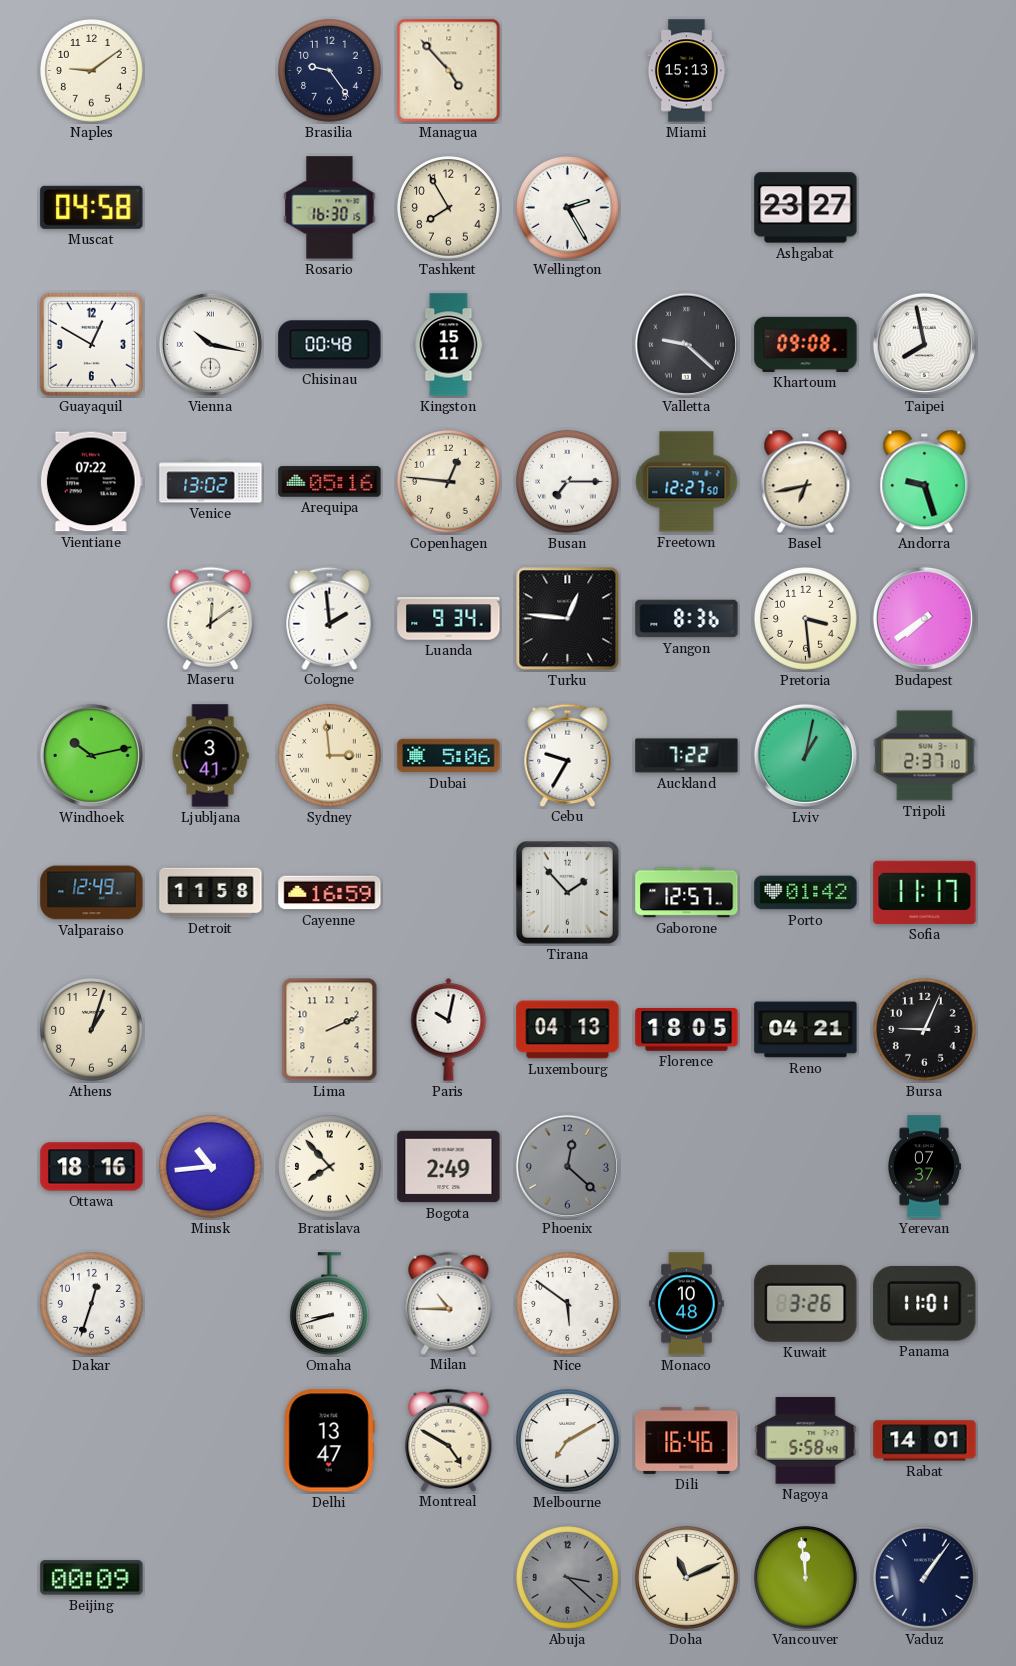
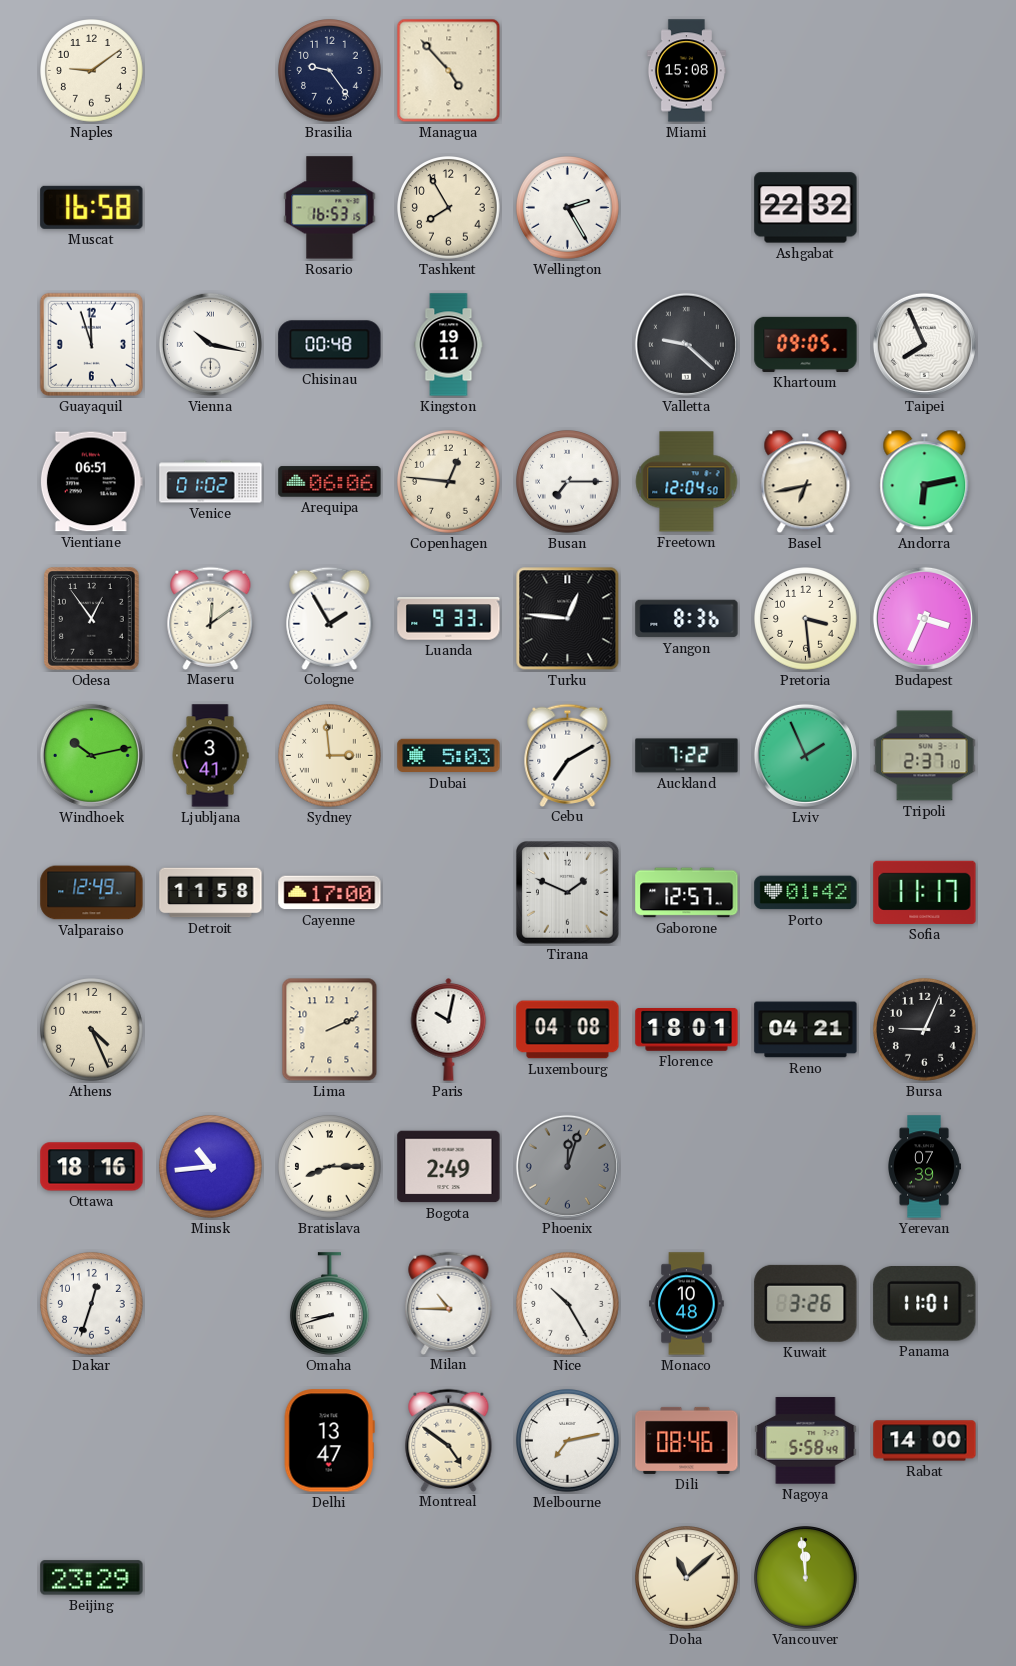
Miami: 15:13 -> 15:08 (686, 71)
Muscat: 04:58 -> 16:58 (92, 207)
Rosario: 16:30 -> 16:53 (330, 208)
Ashgabat: 23:27 -> 22:32 (806, 208)
Guayaquil: 12:50 -> 11:57 (91, 344)
Kingston: 15:11 -> 19:11 (449, 345)
Khartoum: 09:08 -> 09:05 (806, 344)
Taipei: 7:58 -> 7:56 (924, 344)
Vientiane: 07:22 -> 06:51 (91, 482)
Venice: 13:02 -> 01:02 (211, 482)
Arequipa: 05:16 -> 06:06 (330, 482)
Freetown: 12:27 -> 12:04 (687, 482)
Andorra: 9:27 -> 6:13 (925, 482)
Odesa: none -> 12:54 (92, 619)
Cologne: 1:59 -> 1:55 (330, 618)
Luanda: 9:34 -> 9:33 (449, 619)
Budapest: 7:39 -> 3:34 (924, 618)
Dubai: 5:06 -> 5:03 (449, 756)
Cebu: 9:35 -> 7:10 (568, 755)
Lviv: 1:02 -> 1:56 (805, 755)
Cayenne: 16:59 -> 17:00 (330, 893)
Tirana: 1:53 -> 1:49 (568, 893)
Athens: 1:03 -> 4:26 (92, 1030)
Luxembourg: 04:13 -> 04:08 (568, 1030)
Florence: 18:05 -> 18:01 (687, 1030)
Bratislava: 7:53 -> 8:15 (330, 1167)
Phoenix: 12:22 -> 12:03 (567, 1166)
Yerevan: 07:37 -> 07:39 (924, 1167)
Nice: 5:51 -> 10:25 (568, 1304)
Montreal: 4:50 -> 4:51 (449, 1440)
Melbourne: 7:10 -> 7:13 (568, 1441)
Dili: 16:46 -> 08:46 (687, 1440)
Rabat: 14:01 -> 14:00 (925, 1441)
Beijing: 00:09 -> 23:29 (92, 1578)
Abuja: 3:22 -> none (568, 1578)
Doha: 11:11 -> 11:08 (687, 1578)
Vaduz: 1:06 -> none (925, 1578)
